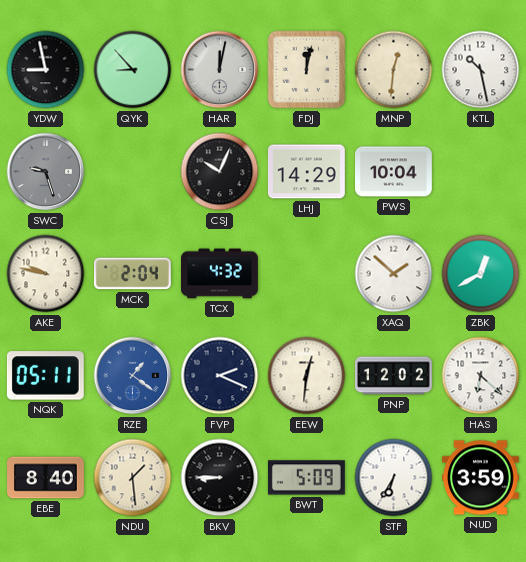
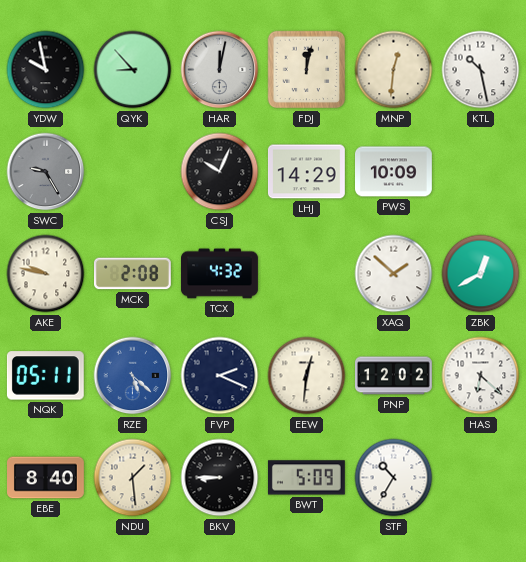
YDW: 8:58 -> 9:58 (46, 70)
SWC: 9:27 -> 9:25 (46, 172)
PWS: 10:04 -> 10:09 (394, 172)
MCK: 2:04 -> 2:08 (133, 274)
RZE: 1:21 -> 5:22 (133, 376)
STF: 6:35 -> 10:35 (394, 478)
NUD: 3:59 -> none (481, 478)
